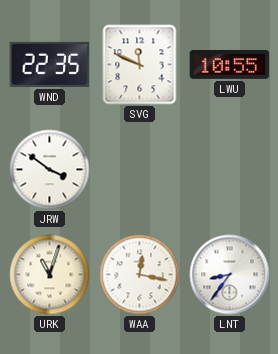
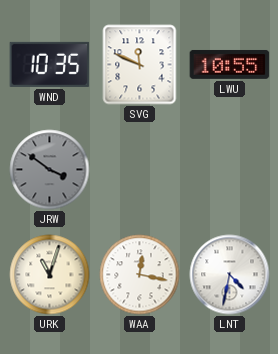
WND: 22:35 -> 10:35 (50, 64)
JRW dial: white -> grey (50, 170)
LNT: 8:36 -> 4:32 (230, 275)
